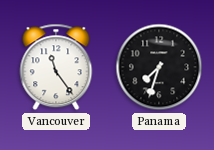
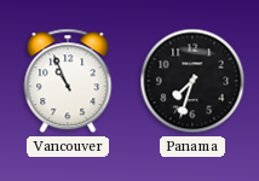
Vancouver: 11:24 -> 10:56 (68, 81)
